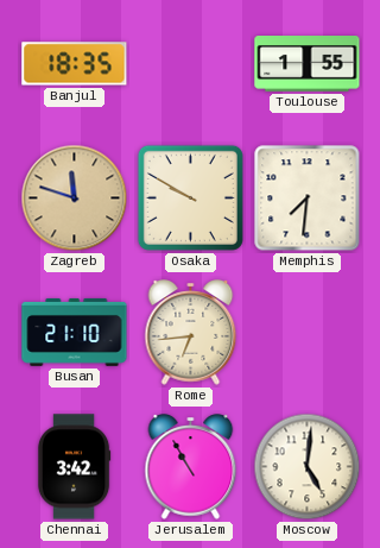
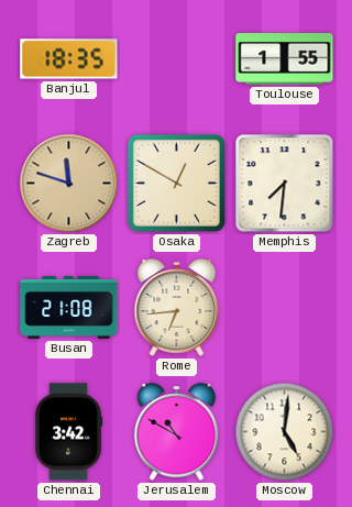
Osaka: 9:50 -> 12:50 (176, 183)
Busan: 21:10 -> 21:08 (69, 307)
Jerusalem: 10:55 -> 10:50 (177, 432)
